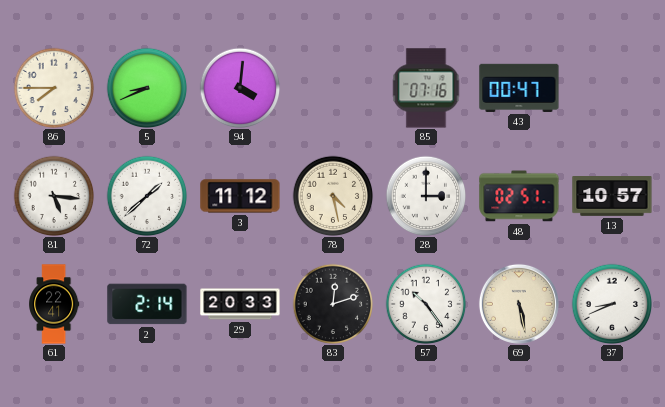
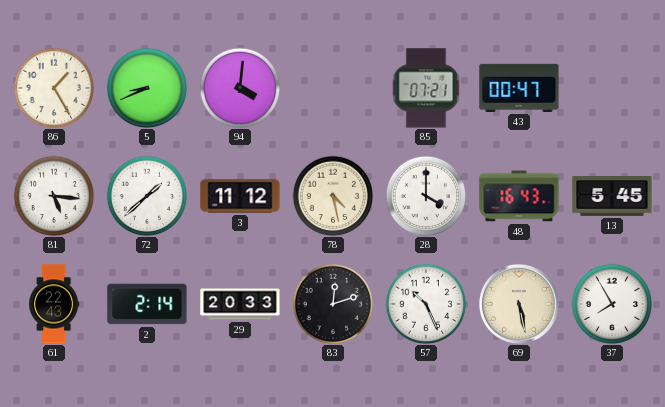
86: 7:45 -> 1:25 (54, 88)
85: 07:16 -> 07:21 (426, 88)
28: 3:00 -> 4:00 (426, 196)
48: 02:51 -> 16:43 (519, 196)
13: 10:57 -> 5:45 (612, 197)
61: 22:41 -> 22:43 (54, 304)
57: 10:24 -> 10:26 (426, 304)
37: 8:41 -> 7:55 (612, 304)
